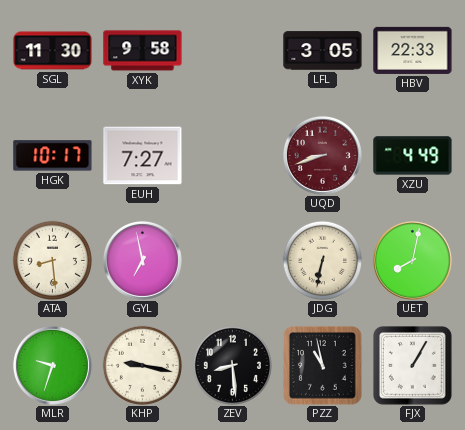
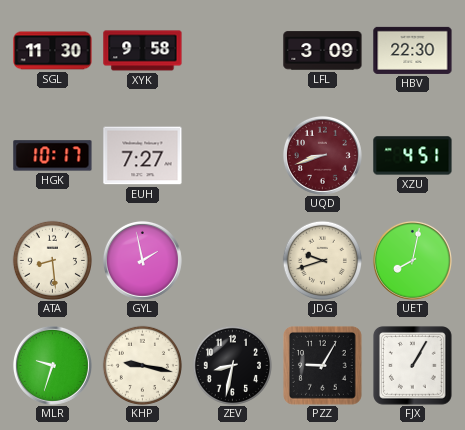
LFL: 3:05 -> 3:09 (323, 51)
HBV: 22:33 -> 22:30 (413, 50)
XZU: 4:49 -> 4:51 (413, 156)
GYL: 6:58 -> 1:58 (142, 260)
JDG: 6:32 -> 9:42 (322, 260)
ZEV: 8:29 -> 8:32 (232, 365)
PZZ: 10:58 -> 9:05 (323, 366)
